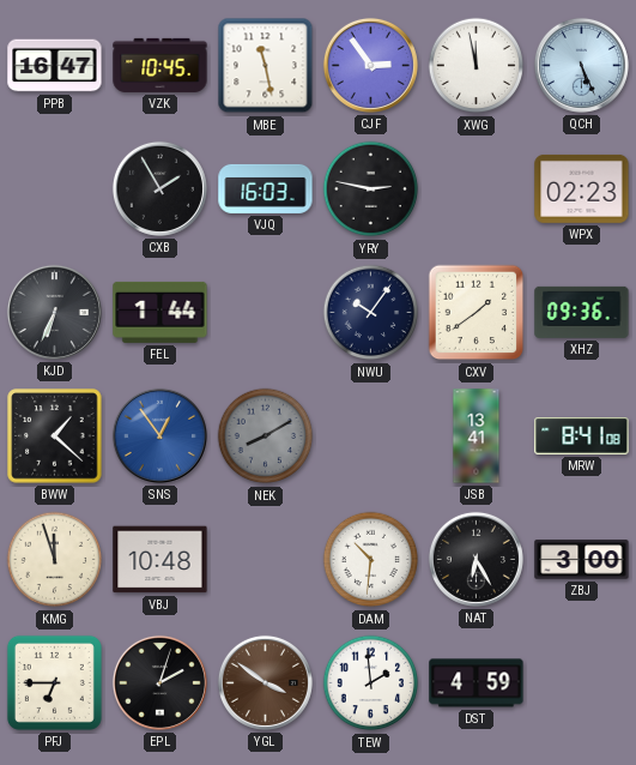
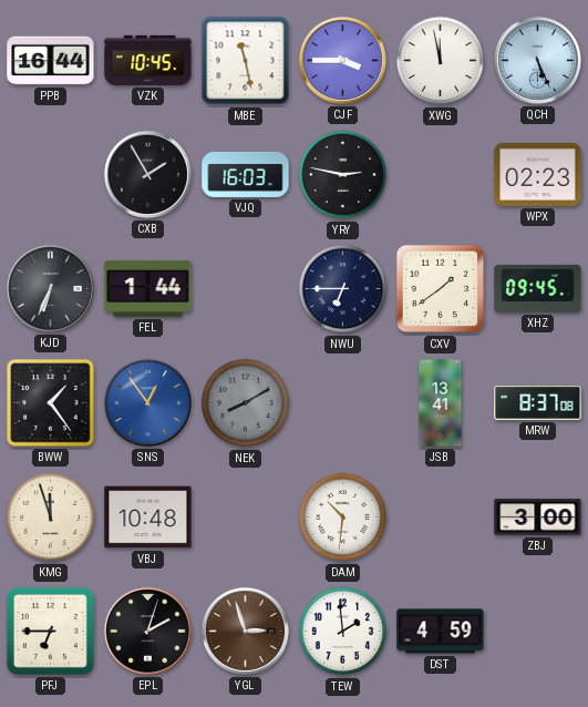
PPB: 16:47 -> 16:44 (51, 61)
CJF: 2:54 -> 3:45 (342, 60)
NWU: 10:06 -> 6:45 (343, 289)
XHZ: 09:36 -> 09:45 (538, 288)
BWW: 1:22 -> 1:24 (51, 403)
MRW: 8:41 -> 8:37 (538, 403)
NAT: 6:25 -> none (476, 559)
YGL: 3:51 -> 2:57 (245, 631)
